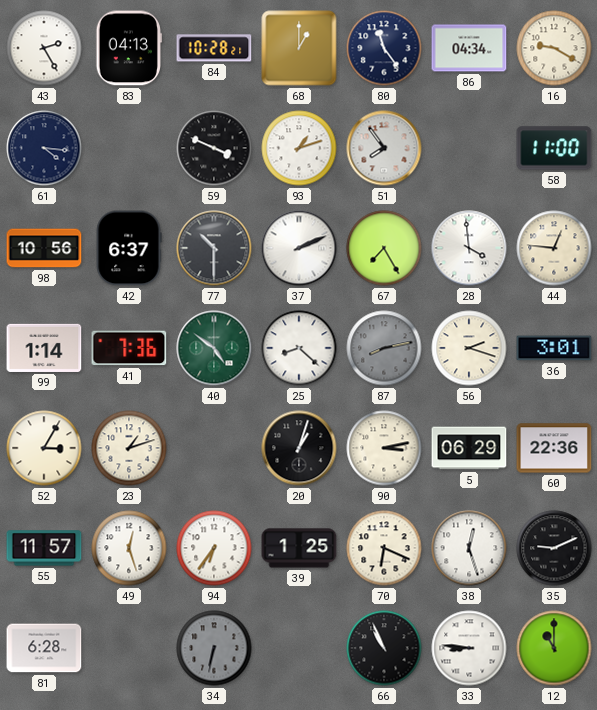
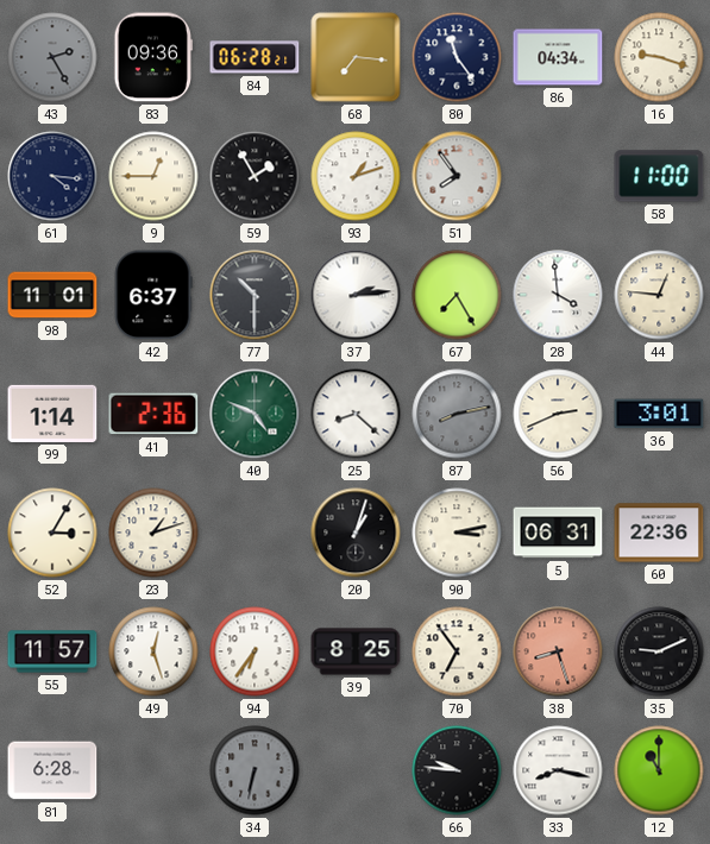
43 dial: white -> grey (52, 57)
83: 04:13 -> 09:36 (153, 57)
84: 10:28 -> 06:28 (255, 57)
68: 1:00 -> 7:16 (356, 57)
16: 9:20 -> 9:18 (659, 57)
9: none -> 12:45 (153, 176)
59: 3:49 -> 1:55 (255, 176)
98: 10:56 -> 11:01 (52, 295)
37: 2:11 -> 2:14 (356, 295)
41: 7:36 -> 2:36 (153, 414)
40: 4:51 -> 4:49 (255, 414)
56: 2:18 -> 2:41 (558, 414)
5: 06:29 -> 06:31 (558, 533)
39: 1:25 -> 8:25 (356, 651)
70: 6:19 -> 6:54 (457, 651)
38: 12:27 -> 8:27 (558, 651)
38 dial: white -> salmon (558, 651)
66: 10:56 -> 9:46 (457, 770)
33: 8:46 -> 8:17 (558, 770)
